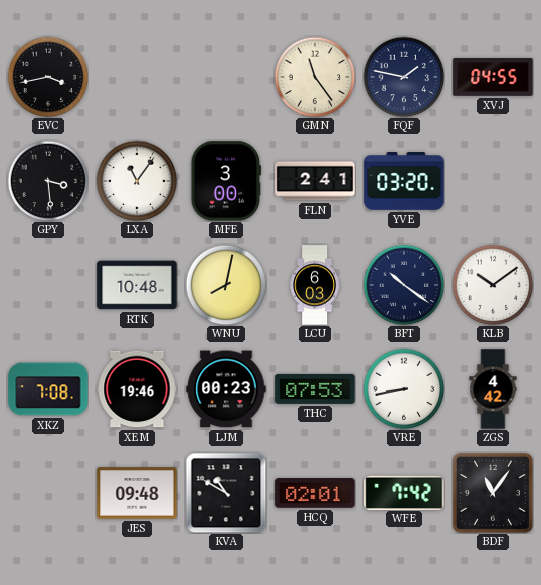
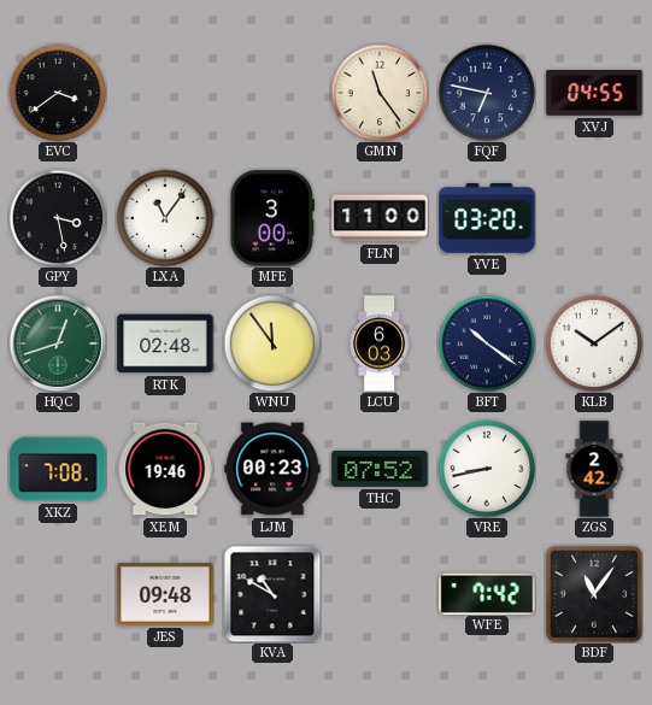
EVC: 3:43 -> 3:39 (58, 93)
FQF: 1:47 -> 6:47 (487, 93)
GPY: 3:29 -> 3:28 (58, 218)
FLN: 2:41 -> 11:00 (380, 218)
HQC: none -> 12:42 (57, 342)
RTK: 10:48 -> 02:48 (165, 343)
WNU: 8:02 -> 11:54 (272, 343)
THC: 07:53 -> 07:52 (380, 469)
ZGS: 4:42 -> 2:42 (594, 469)
HCQ: 02:01 -> none (315, 494)
